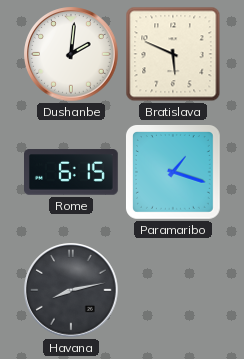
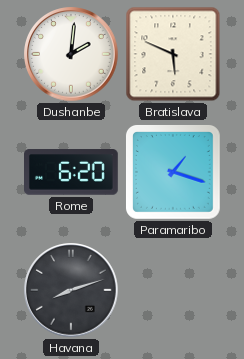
Rome: 6:15 -> 6:20 (72, 172)
Havana: 8:13 -> 8:12 (71, 290)
